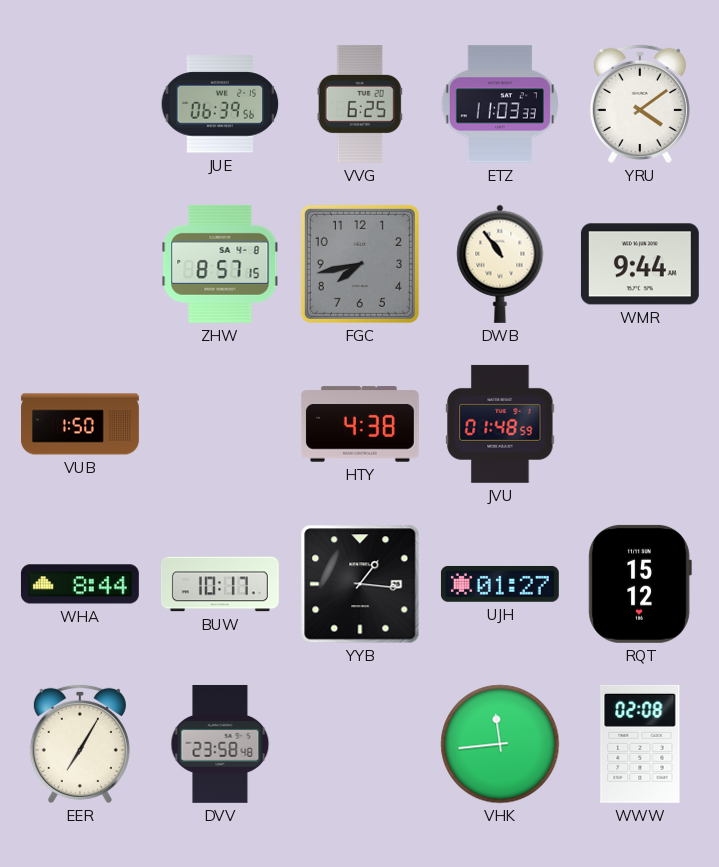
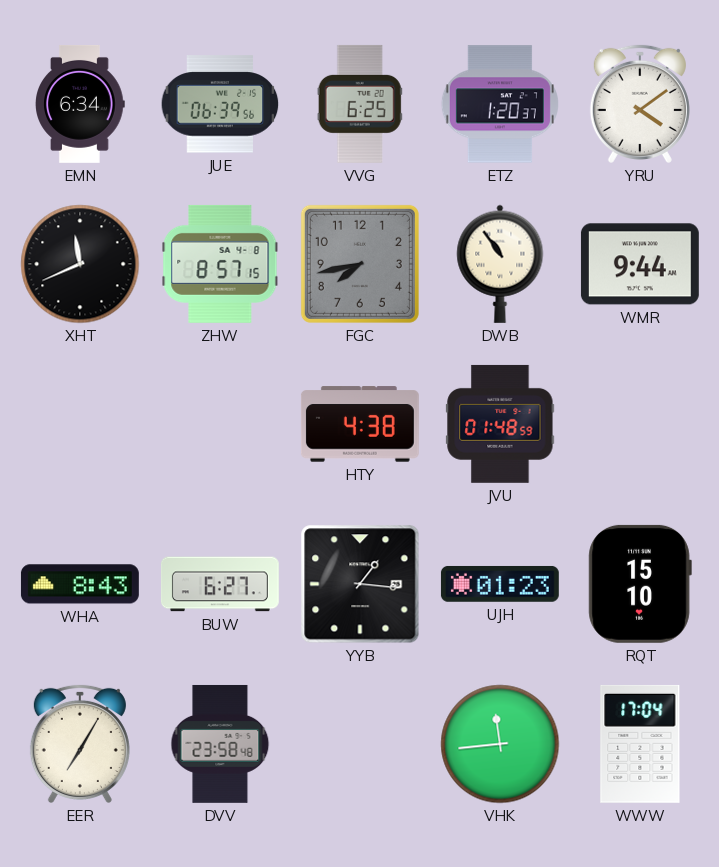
EMN: none -> 6:34 (80, 104)
ETZ: 11:03 -> 1:20 (500, 104)
XHT: none -> 11:41 (80, 264)
VUB: 1:50 -> none (81, 424)
WHA: 8:44 -> 8:43 (80, 584)
BUW: 10:17 -> 6:27 (220, 584)
UJH: 01:27 -> 01:23 (500, 584)
RQT: 15:12 -> 15:10 (640, 584)
WWW: 02:08 -> 17:04 (640, 744)
